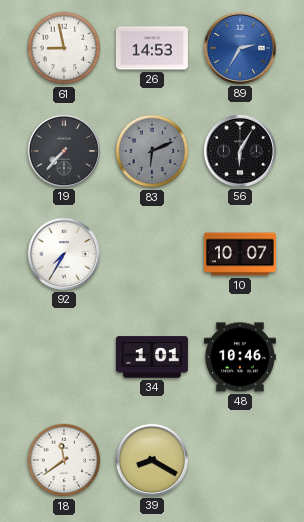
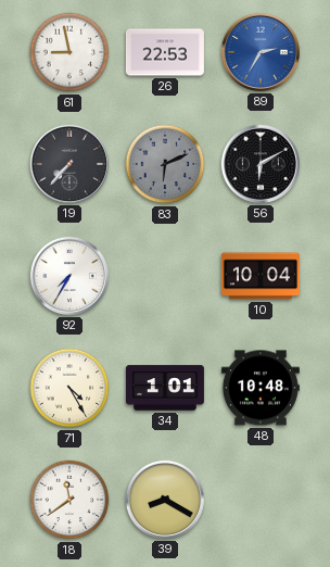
26: 14:53 -> 22:53 (165, 52)
56: 6:05 -> 6:10 (261, 164)
10: 10:07 -> 10:04 (261, 276)
71: none -> 4:25 (69, 388)
48: 10:46 -> 10:48 (261, 388)
